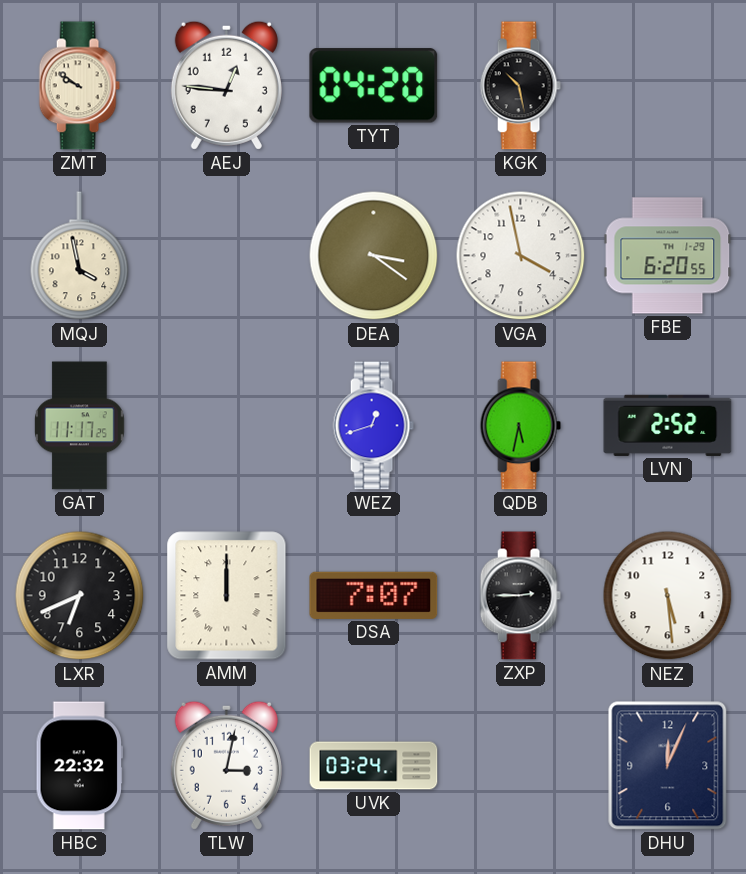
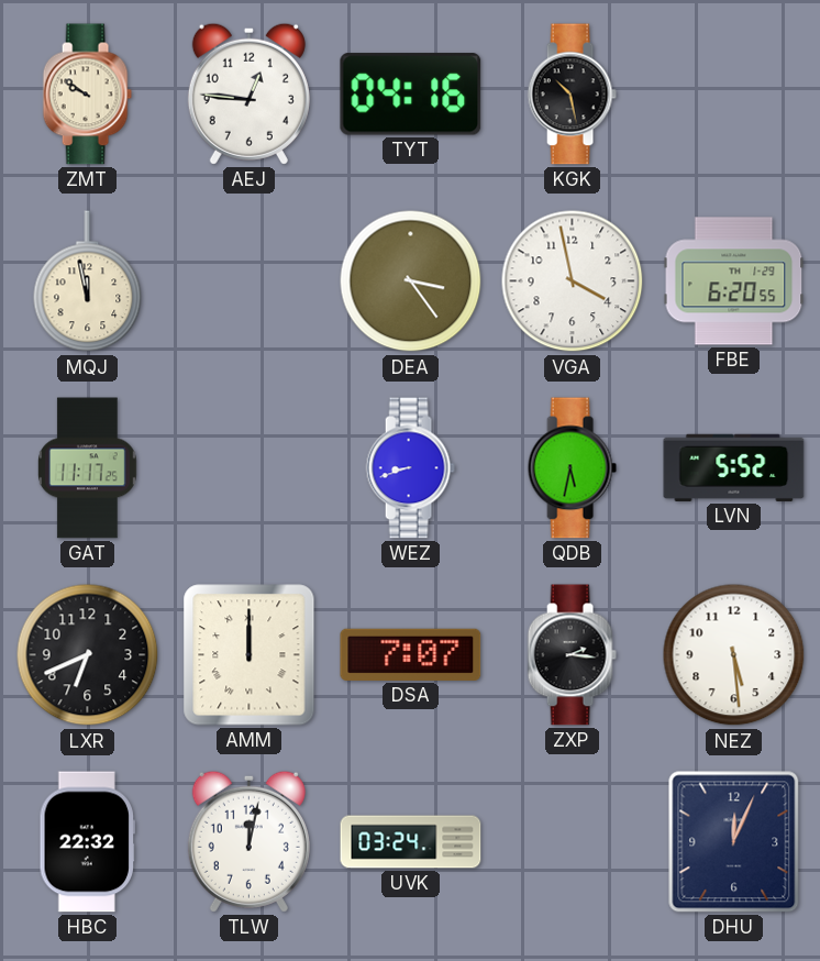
TYT: 04:20 -> 04:16 (411, 95)
MQJ: 3:58 -> 11:58 (88, 281)
DEA: 3:21 -> 3:24 (411, 281)
WEZ: 12:42 -> 8:42 (410, 468)
LVN: 2:52 -> 5:52 (734, 467)
ZXP: 2:45 -> 2:16 (572, 655)
TLW: 3:02 -> 12:02 (248, 841)
